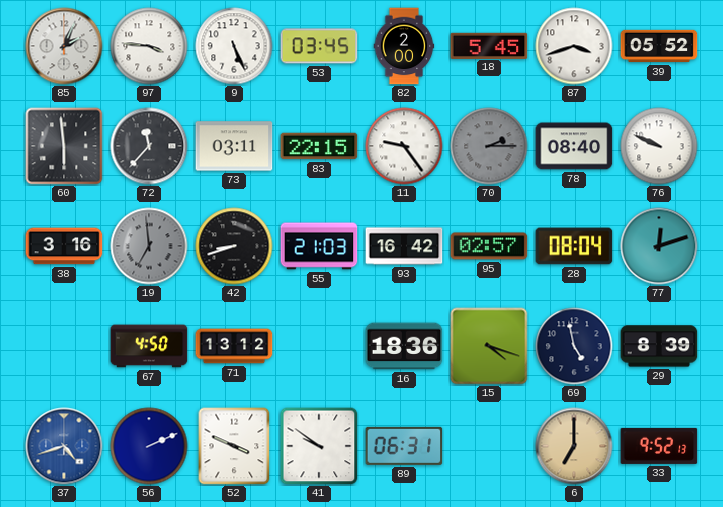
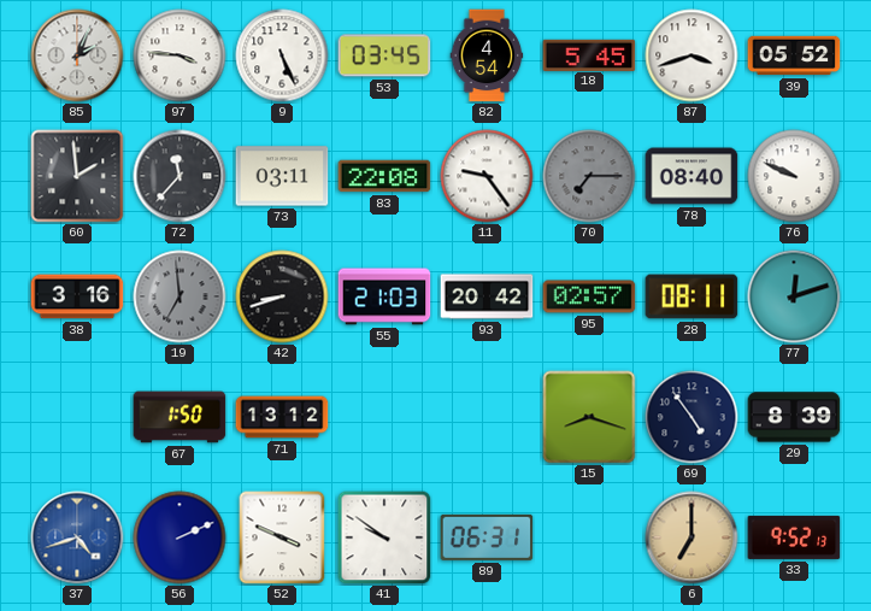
82: 2:00 -> 4:54 (487, 55)
60: 5:59 -> 1:59 (77, 176)
83: 22:15 -> 22:08 (384, 176)
70: 2:15 -> 7:15 (589, 176)
93: 16:42 -> 20:42 (487, 296)
28: 08:04 -> 08:11 (691, 296)
67: 4:50 -> 1:50 (180, 417)
16: 18:36 -> none (404, 346)
15: 4:18 -> 8:18 (589, 417)
69: 4:58 -> 4:54 (691, 417)
